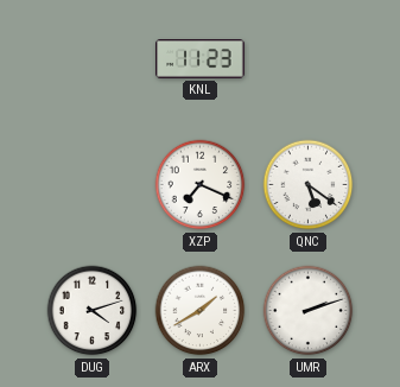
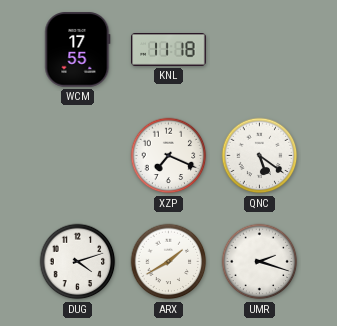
WCM: none -> 17:55 (78, 50)
KNL: 11:23 -> 11:18 (169, 50)
UMR: 2:12 -> 2:18 (260, 262)
